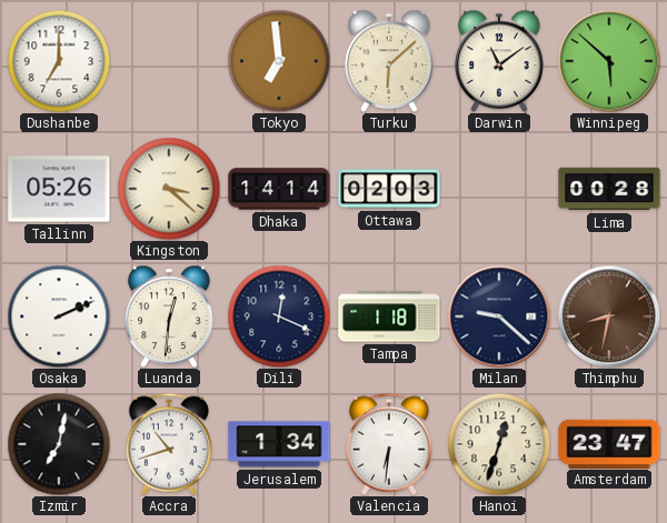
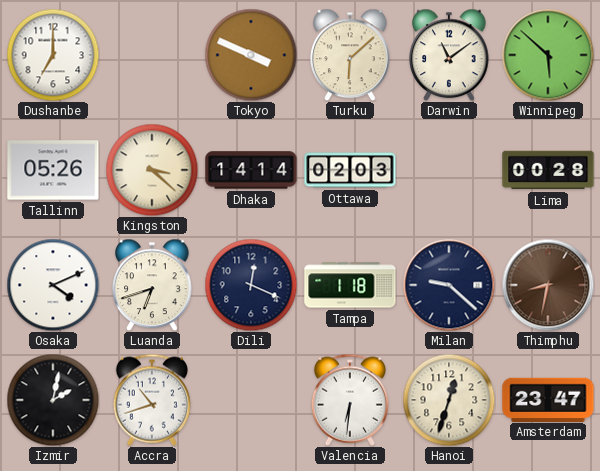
Tokyo: 6:59 -> 3:49 (251, 55)
Osaka: 2:11 -> 4:11 (53, 285)
Luanda: 12:31 -> 6:42 (152, 285)
Izmir: 7:02 -> 2:02 (53, 400)
Jerusalem: 1:34 -> none (279, 444)
